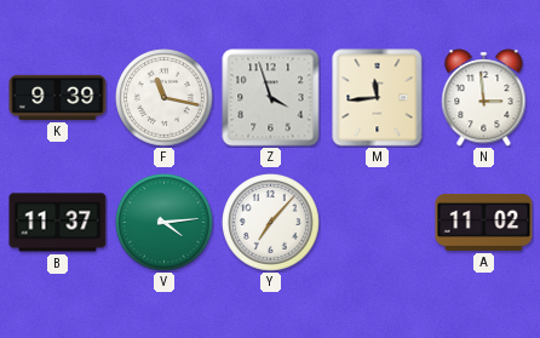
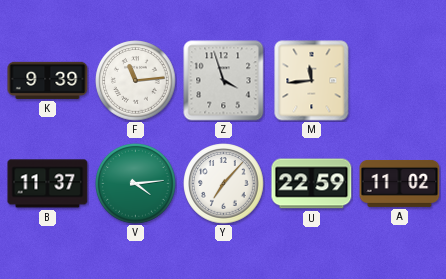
F: 11:17 -> 11:14 (136, 81)
N: 2:59 -> none (484, 98)
U: none -> 22:59 (312, 184)
